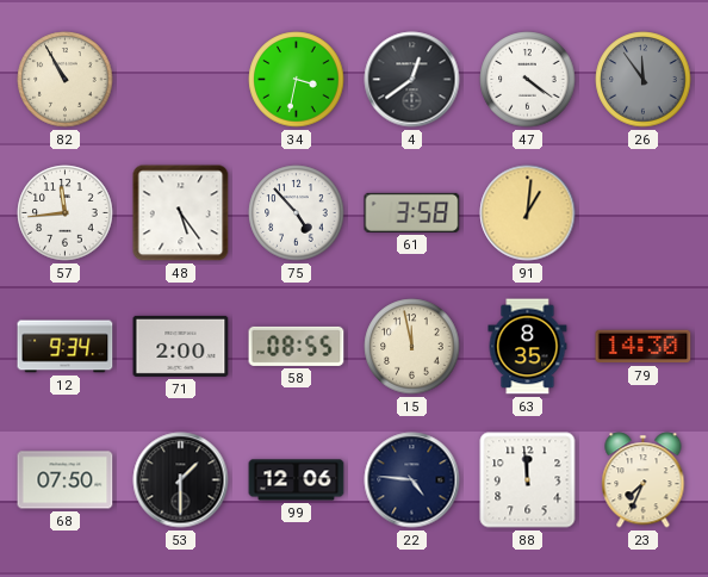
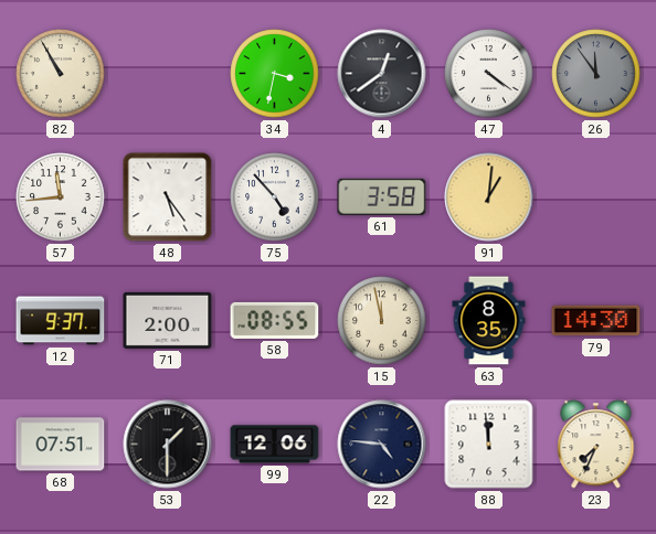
12: 9:34 -> 9:37 (61, 321)
68: 07:50 -> 07:51 (61, 445)
